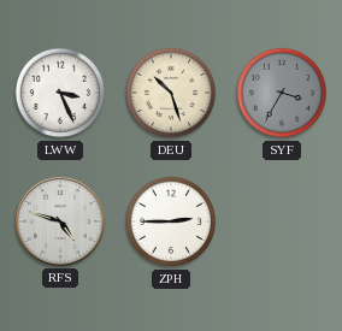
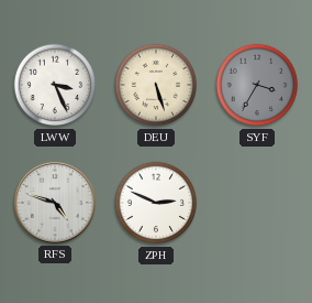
DEU: 10:27 -> 5:27 (156, 85)
ZPH: 2:45 -> 2:49 (156, 203)
